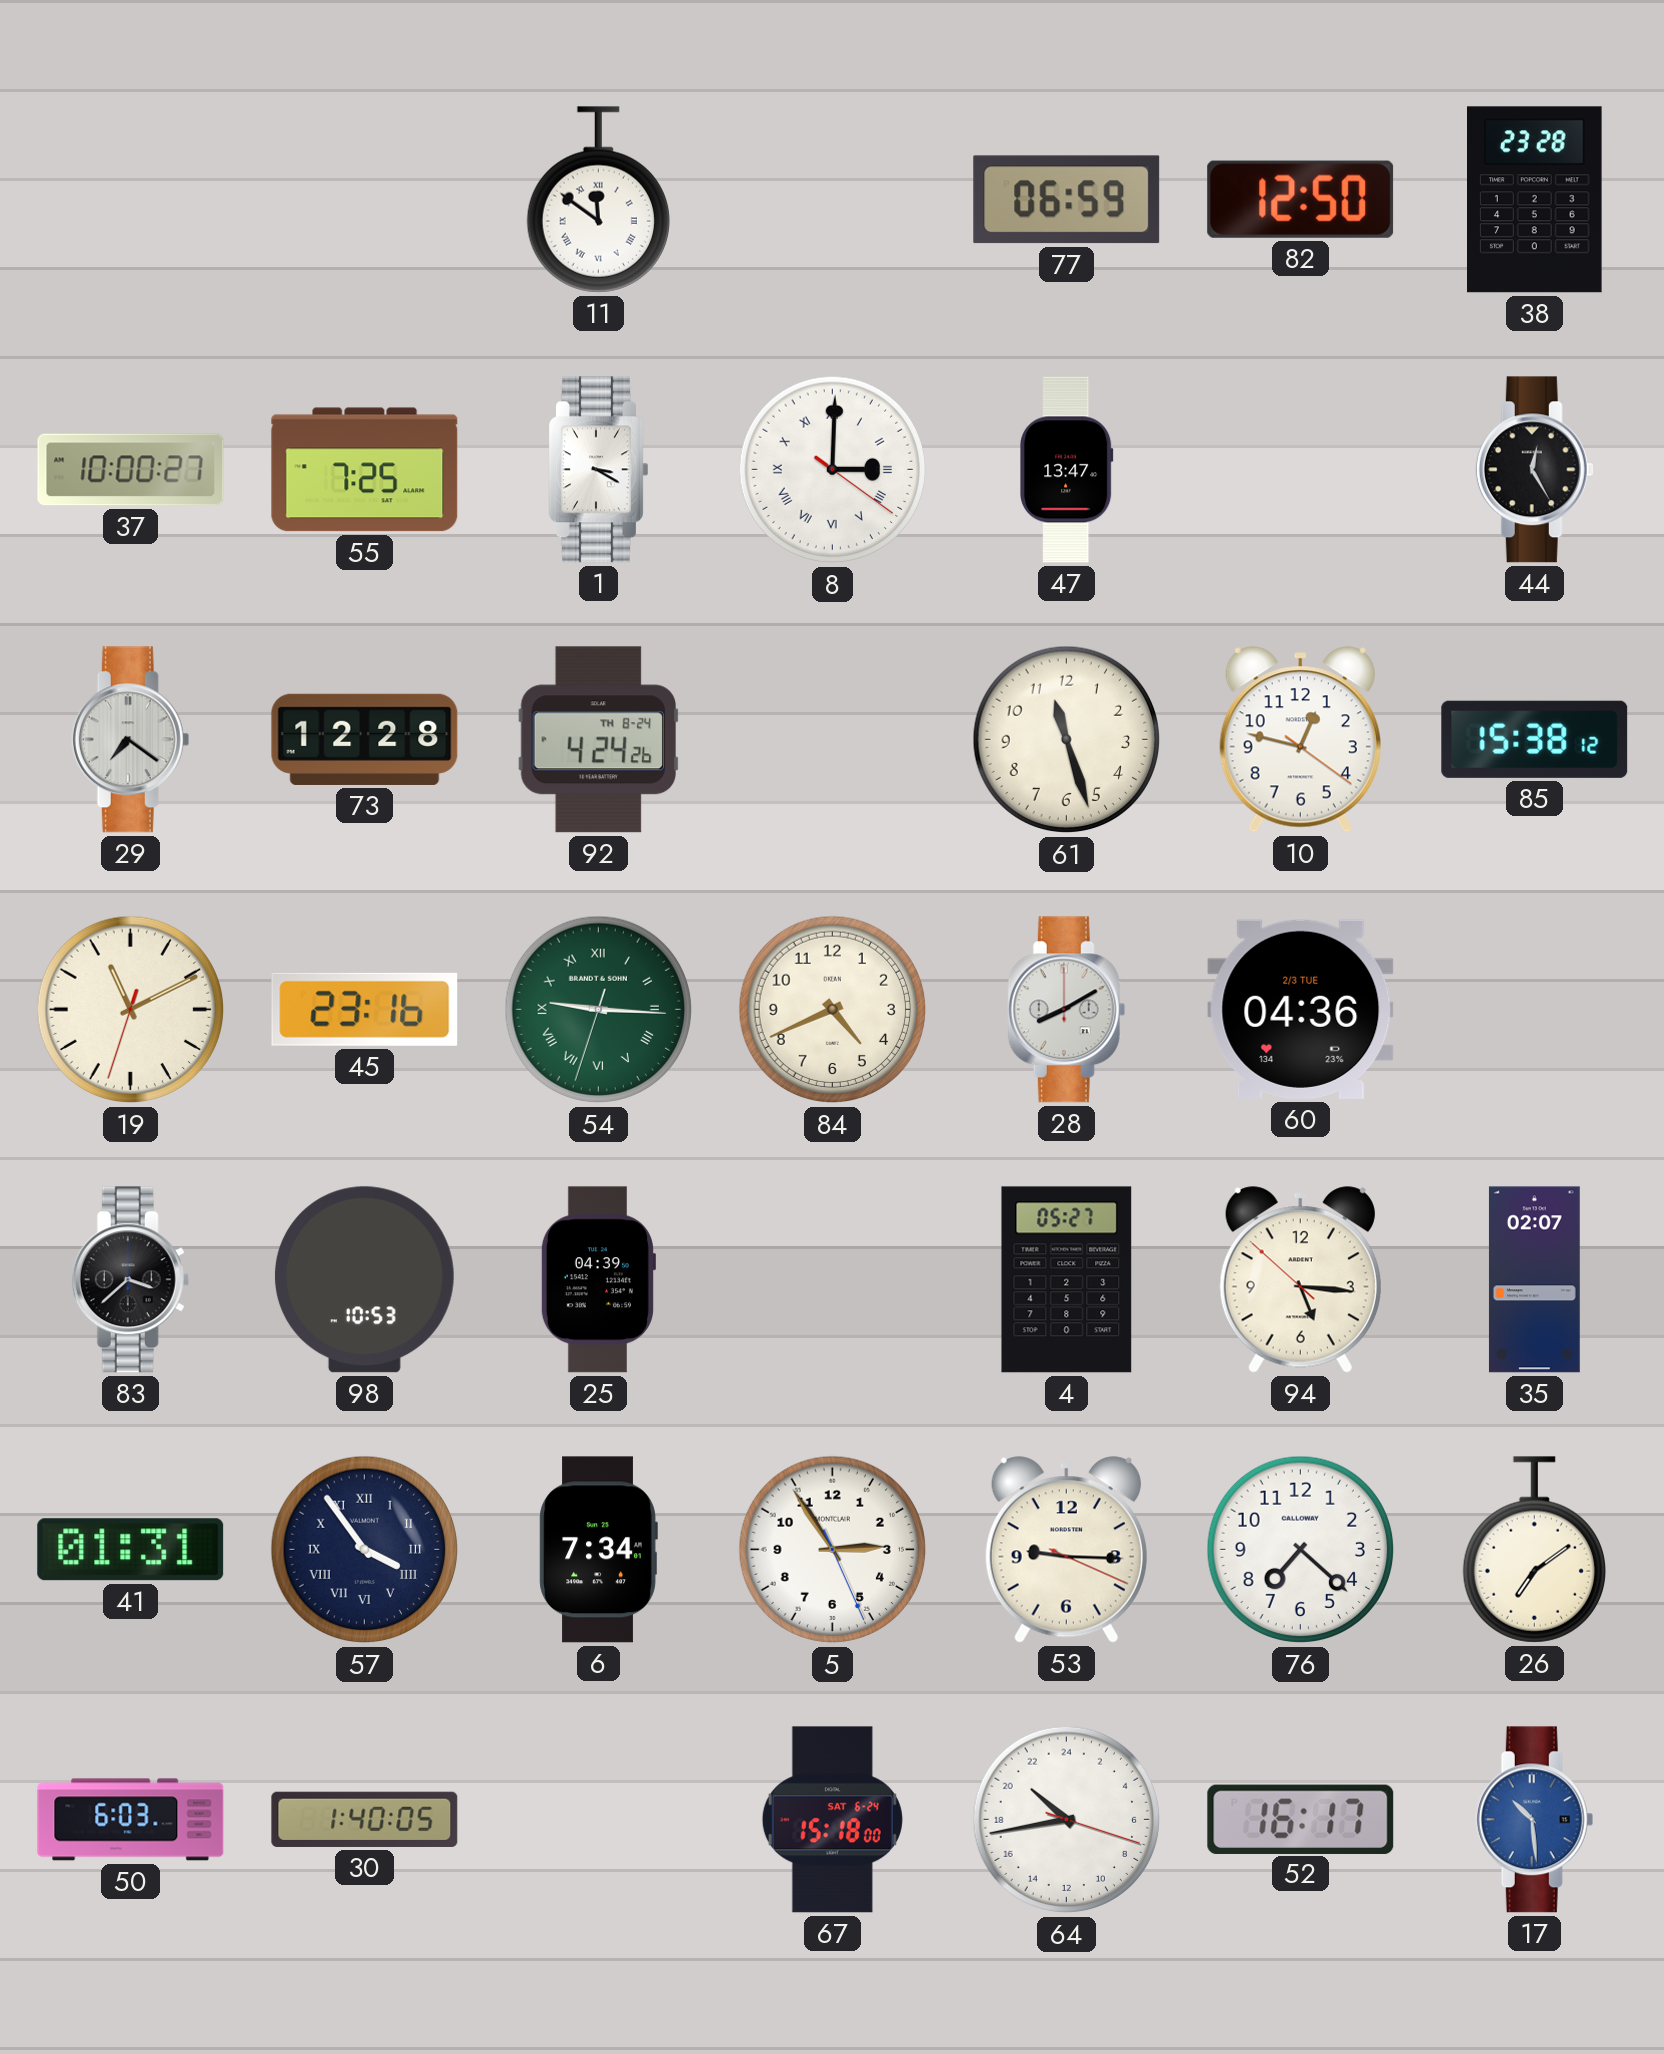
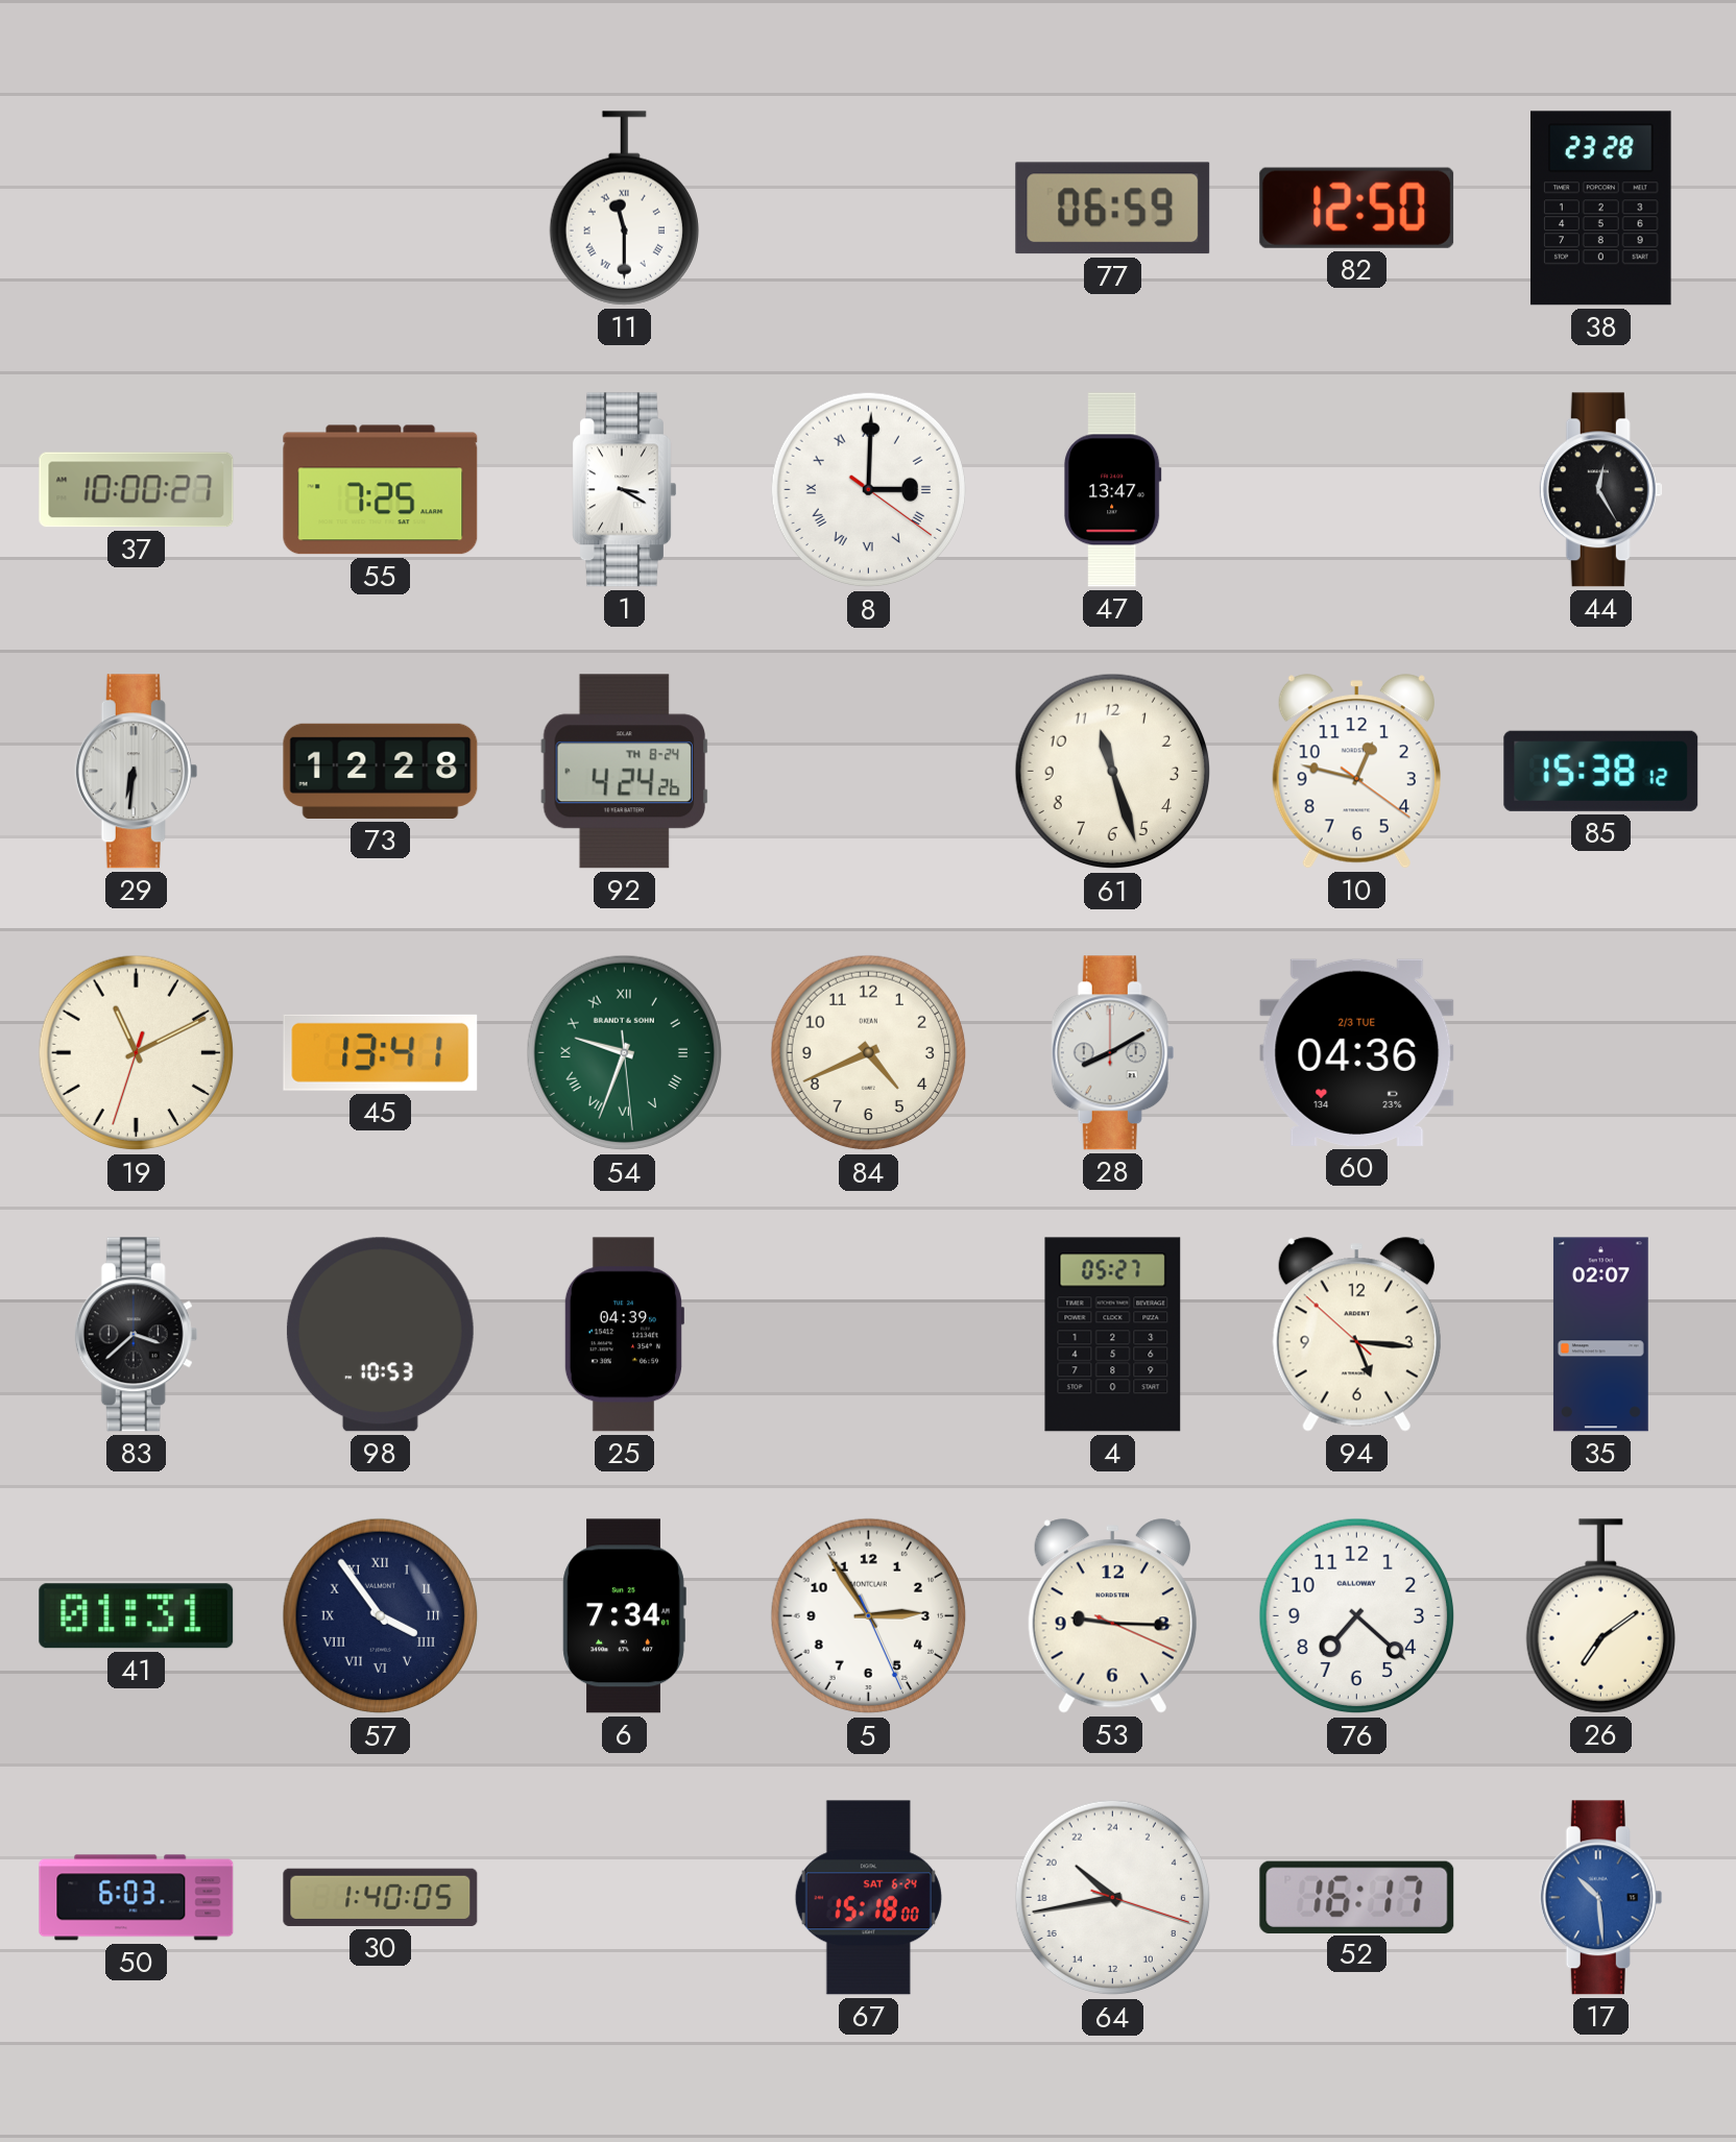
11: 11:51 -> 11:30 (624, 209)
29: 7:21 -> 6:31 (137, 772)
45: 23:16 -> 13:41 (381, 1052)
54: 9:15 -> 9:33 (625, 1053)
